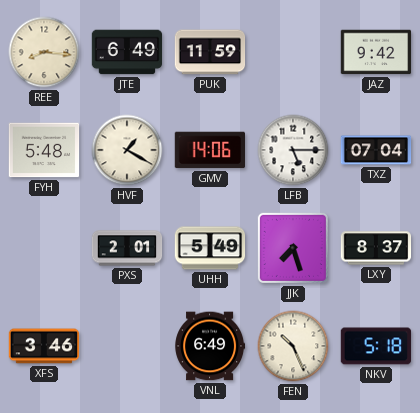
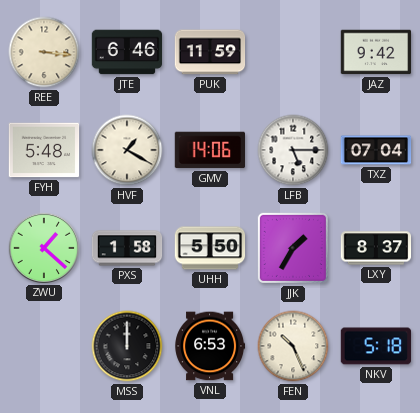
REE: 8:16 -> 3:16 (44, 52)
JTE: 6:49 -> 6:46 (127, 52)
ZWU: none -> 1:22 (43, 247)
PXS: 2:01 -> 1:58 (127, 248)
UHH: 5:49 -> 5:50 (210, 248)
JJK: 7:27 -> 1:35 (293, 248)
XFS: 3:46 -> none (44, 346)
MSS: none -> 12:00 (127, 346)
VNL: 6:49 -> 6:53 (210, 346)
